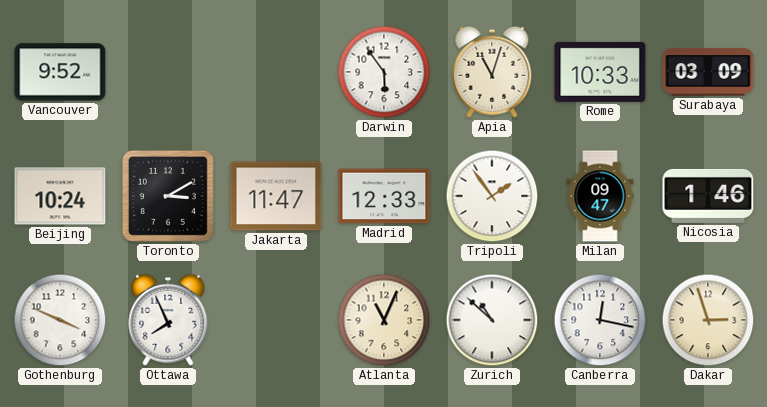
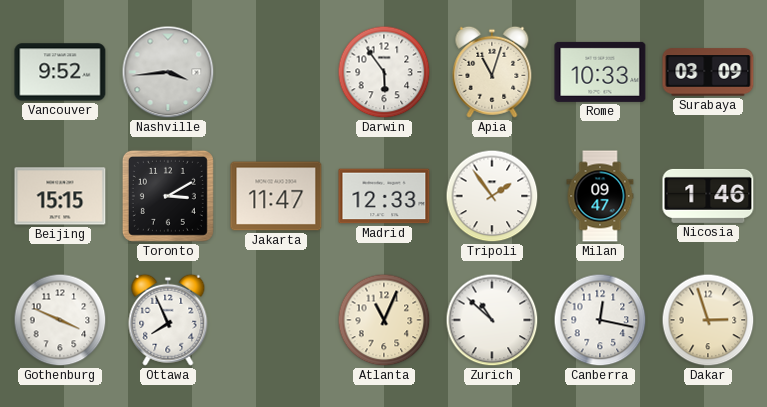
Nashville: none -> 3:44 (168, 72)
Beijing: 10:24 -> 15:15 (60, 196)
